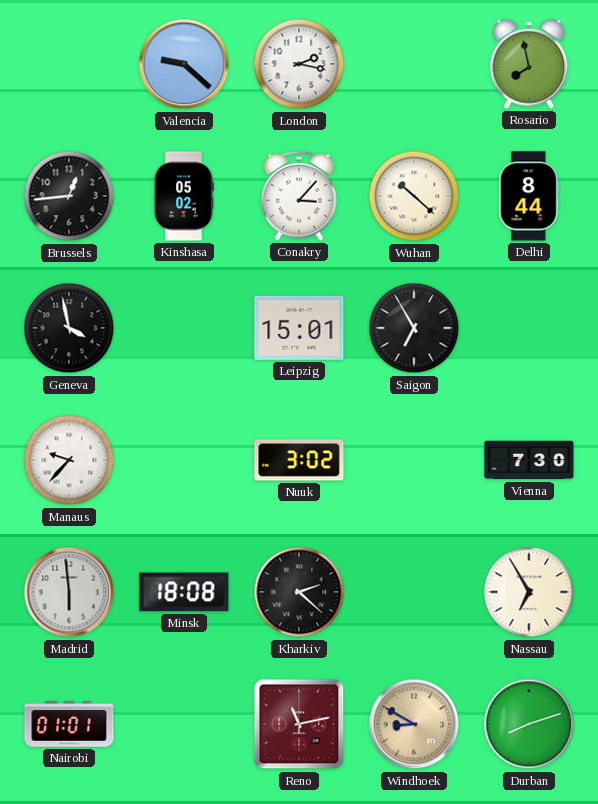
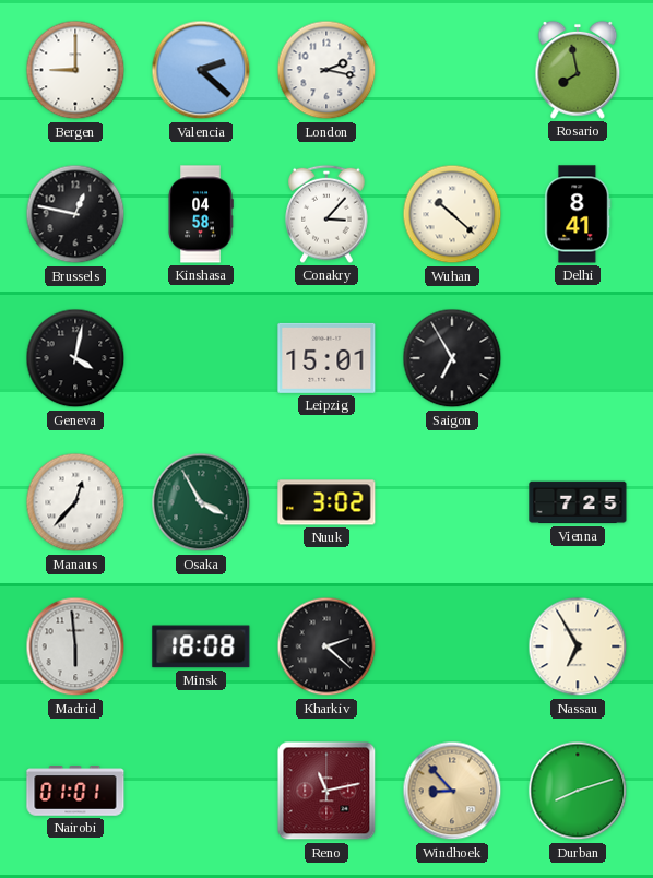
Bergen: none -> 9:00 (75, 70)
Valencia: 9:22 -> 2:22 (201, 70)
Brussels: 12:44 -> 12:47 (75, 214)
Kinshasa: 05:02 -> 04:58 (201, 214)
Delhi: 8:44 -> 8:41 (578, 214)
Geneva: 3:58 -> 4:02 (75, 358)
Manaus: 9:37 -> 12:37 (75, 502)
Osaka: none -> 3:55 (201, 502)
Vienna: 7:30 -> 7:25 (578, 502)
Windhoek: 8:50 -> 8:53 (452, 791)
